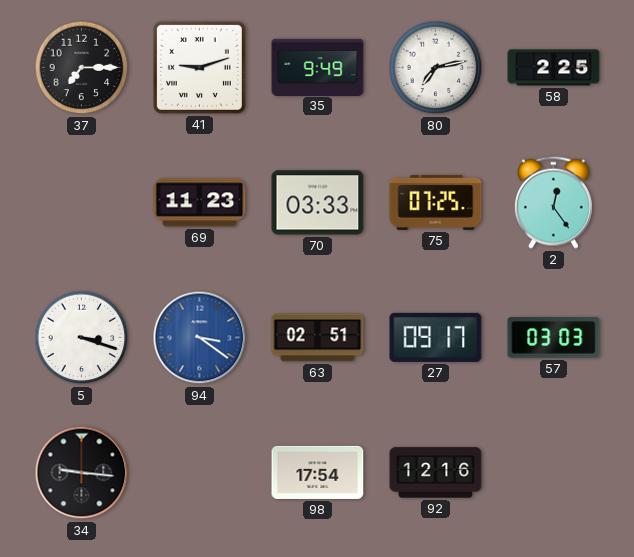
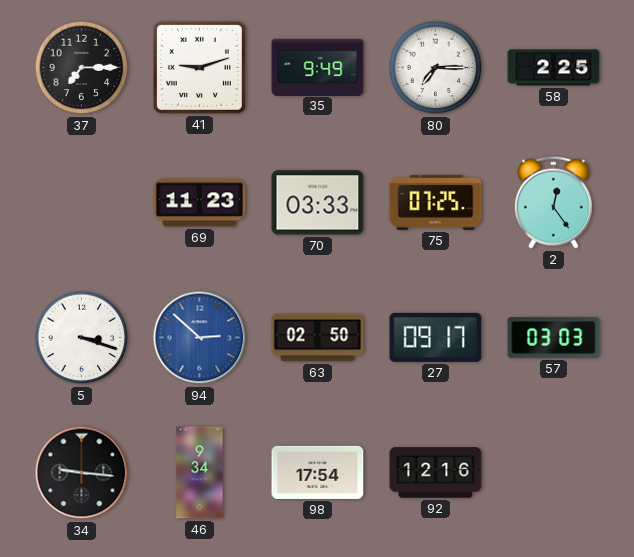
80: 7:13 -> 7:15 (436, 68)
94: 3:21 -> 2:52 (200, 338)
63: 02:51 -> 02:50 (318, 338)
46: none -> 9:34 (200, 473)
